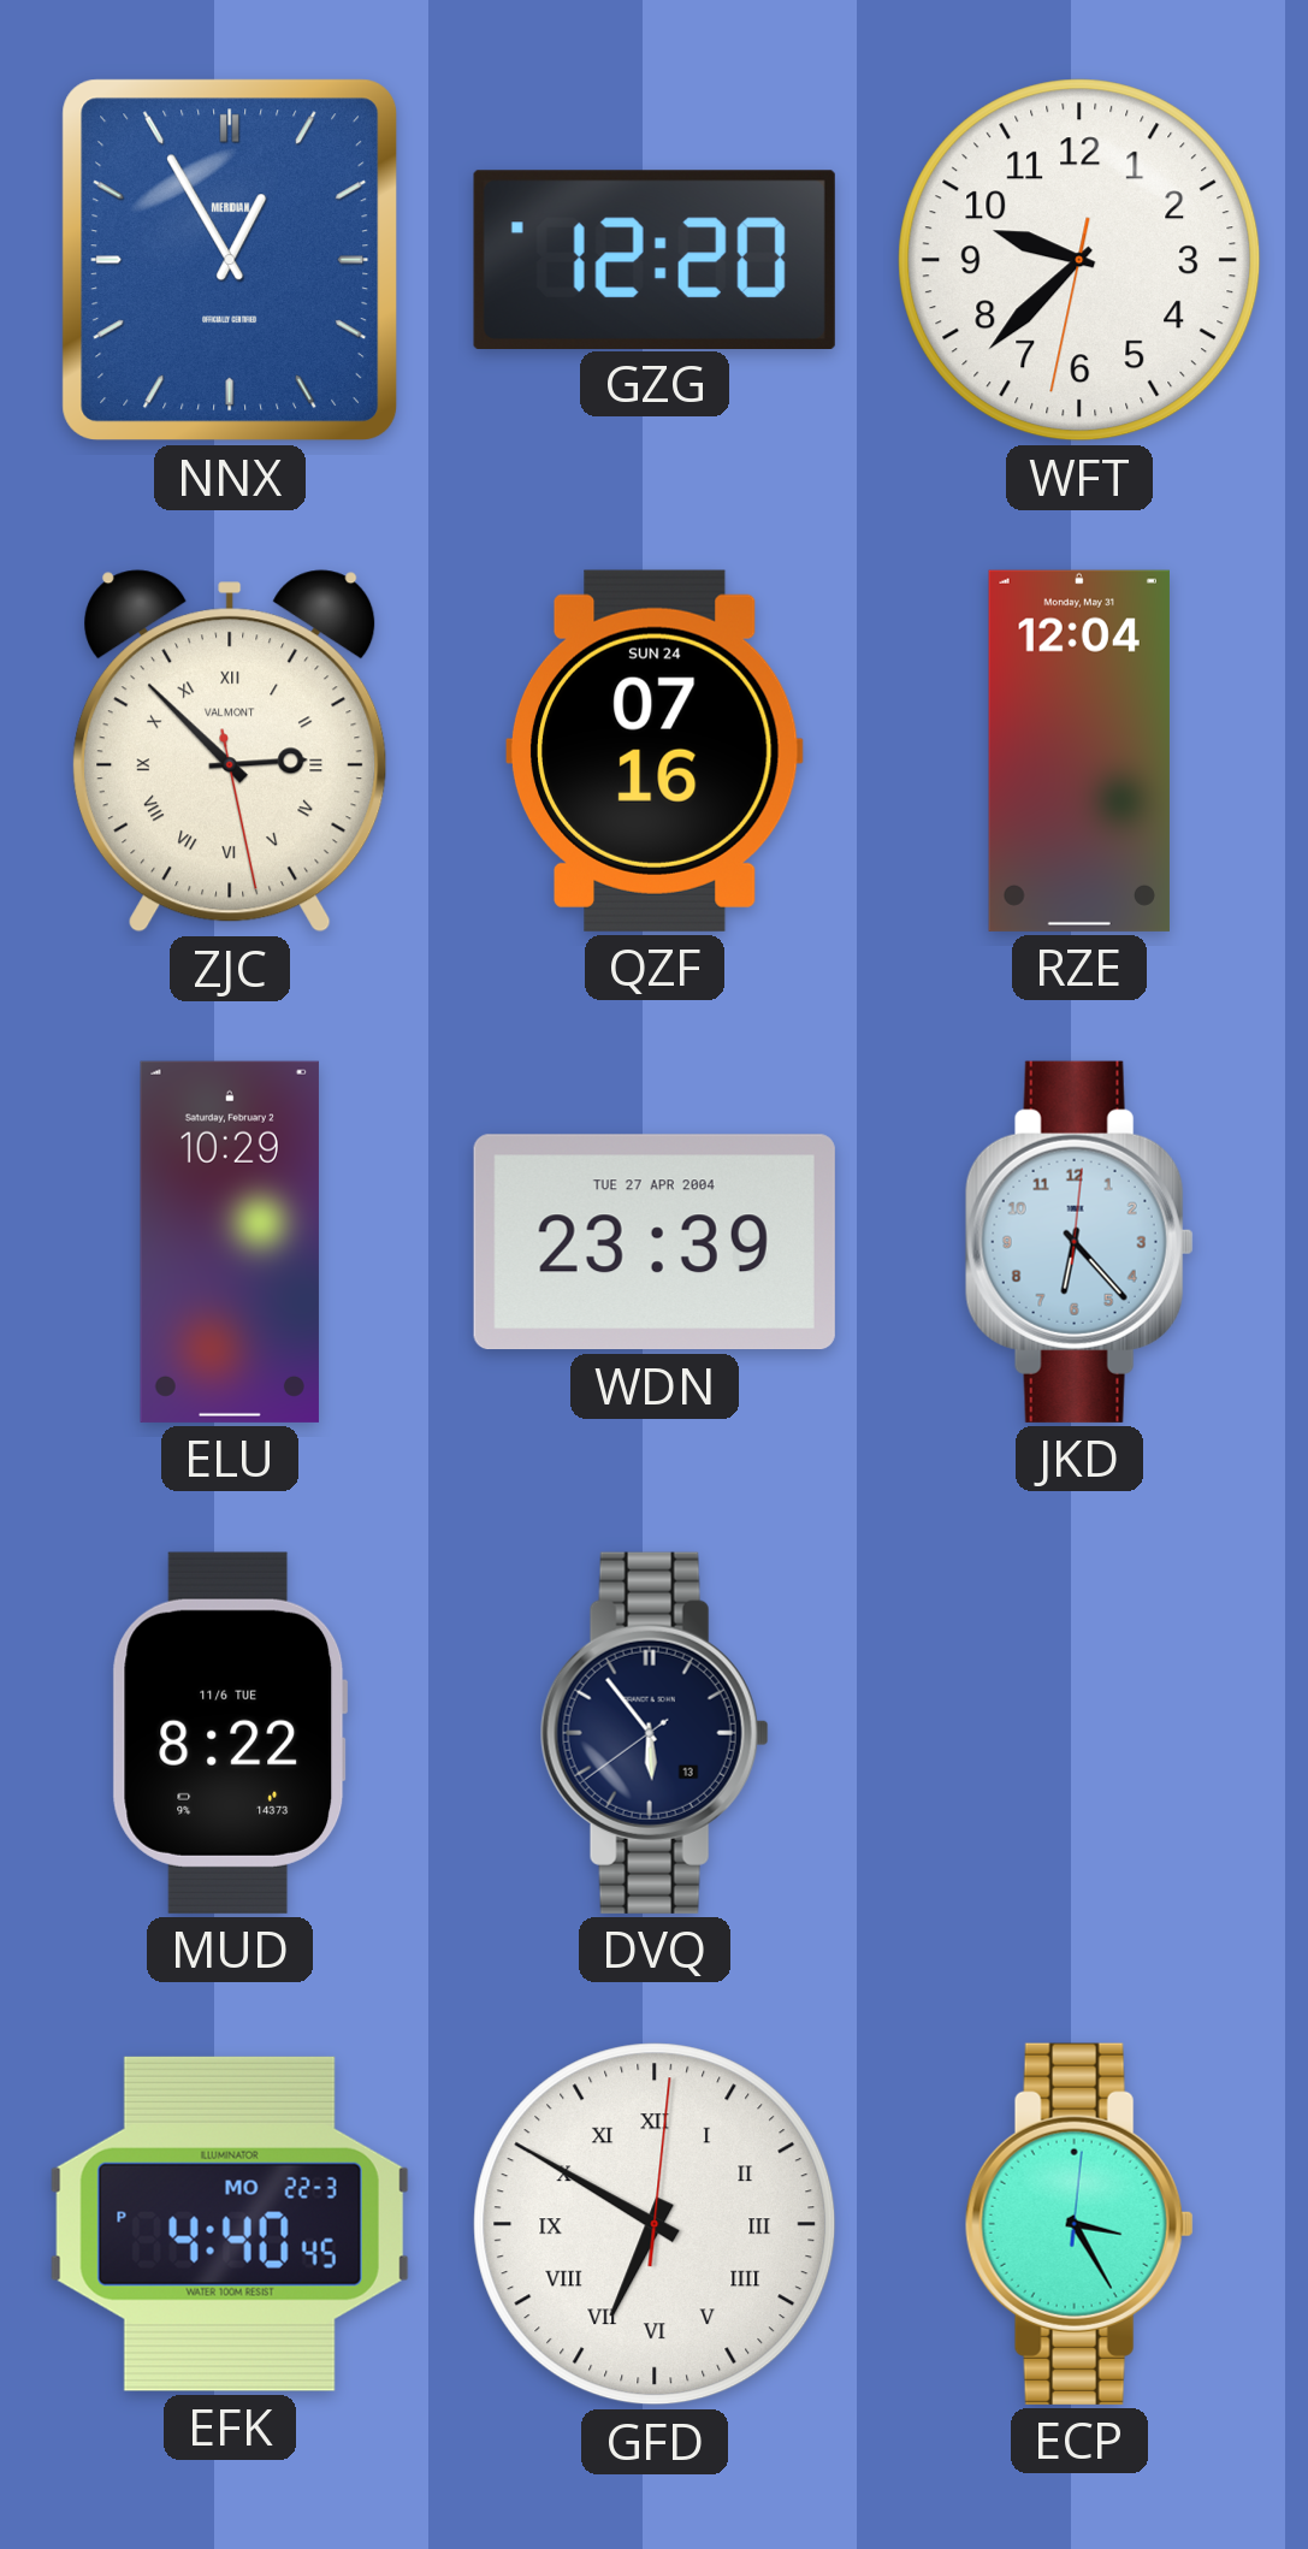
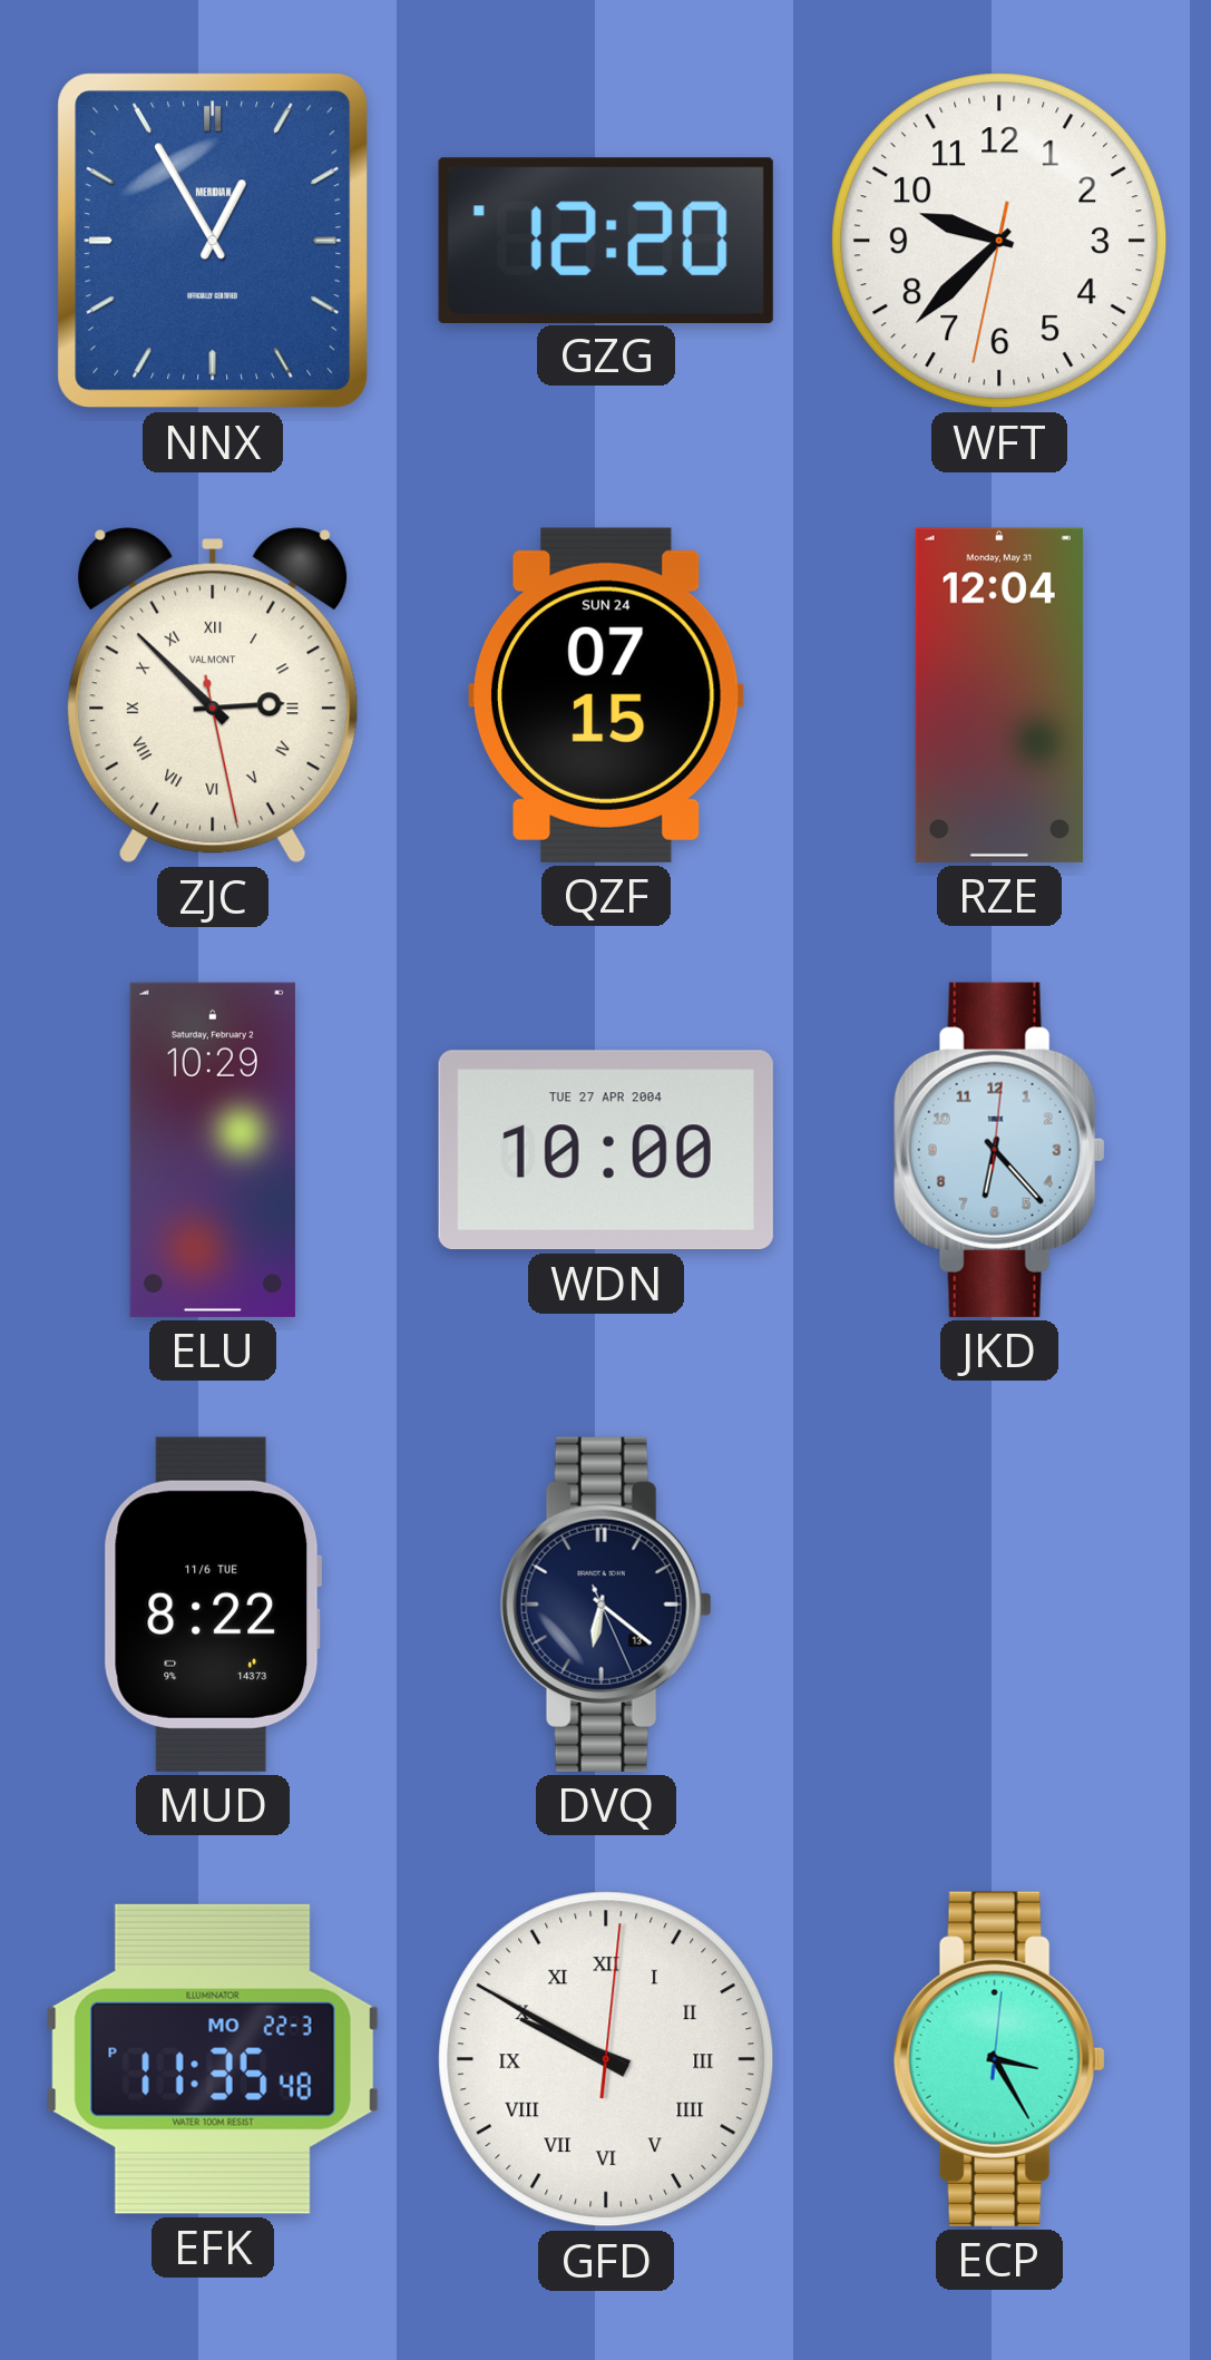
QZF: 07:16 -> 07:15 (606, 695)
WDN: 23:39 -> 10:00 (606, 1150)
DVQ: 5:53 -> 6:21 (606, 1605)
EFK: 4:40 -> 11:35 (213, 2059)
GFD: 6:50 -> 9:50 (606, 2059)
